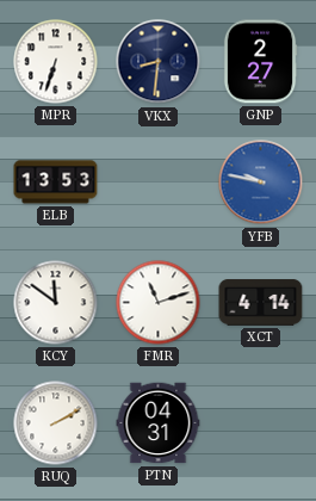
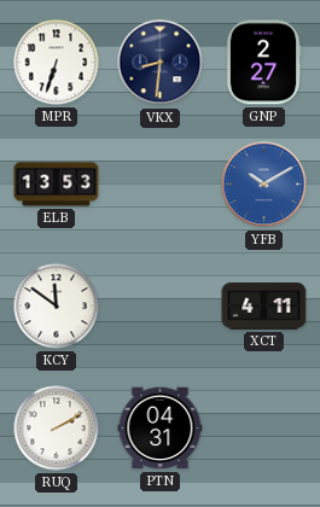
YFB: 9:47 -> 10:10 (264, 185)
FMR: 11:12 -> none (159, 303)
XCT: 4:14 -> 4:11 (264, 307)
